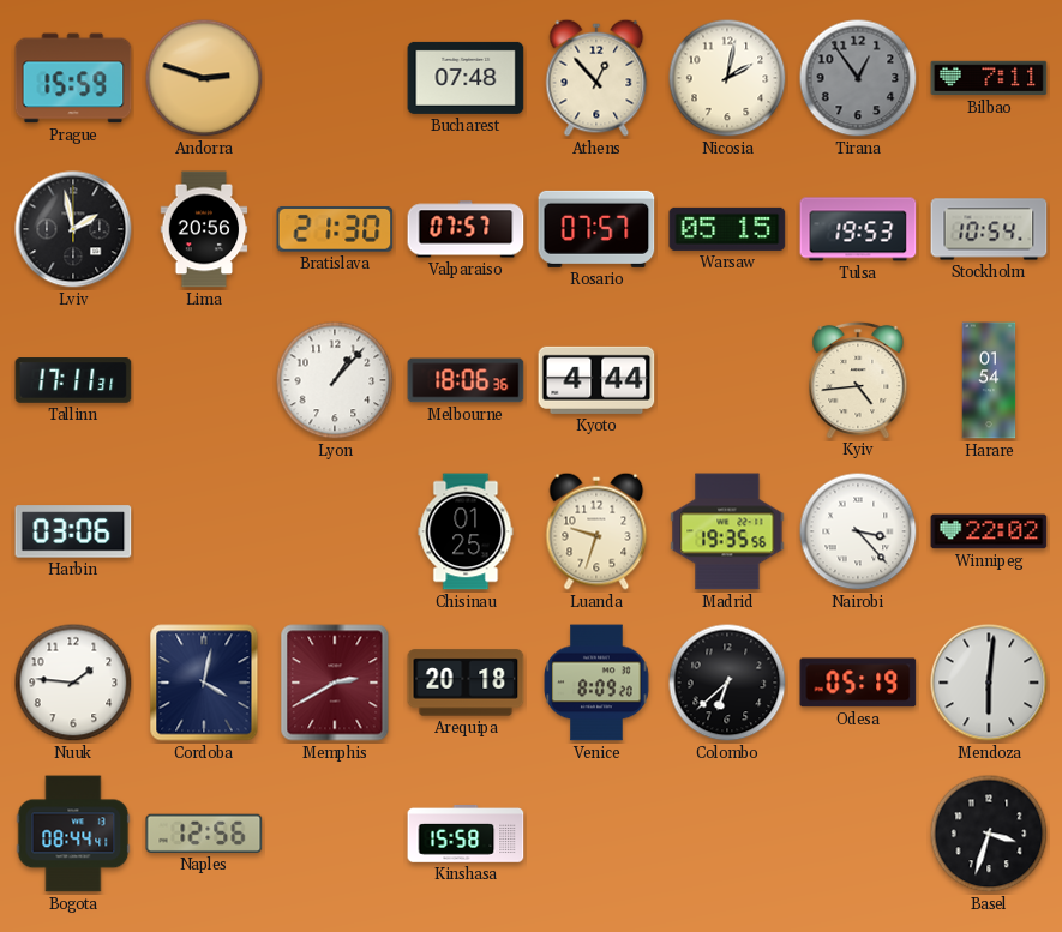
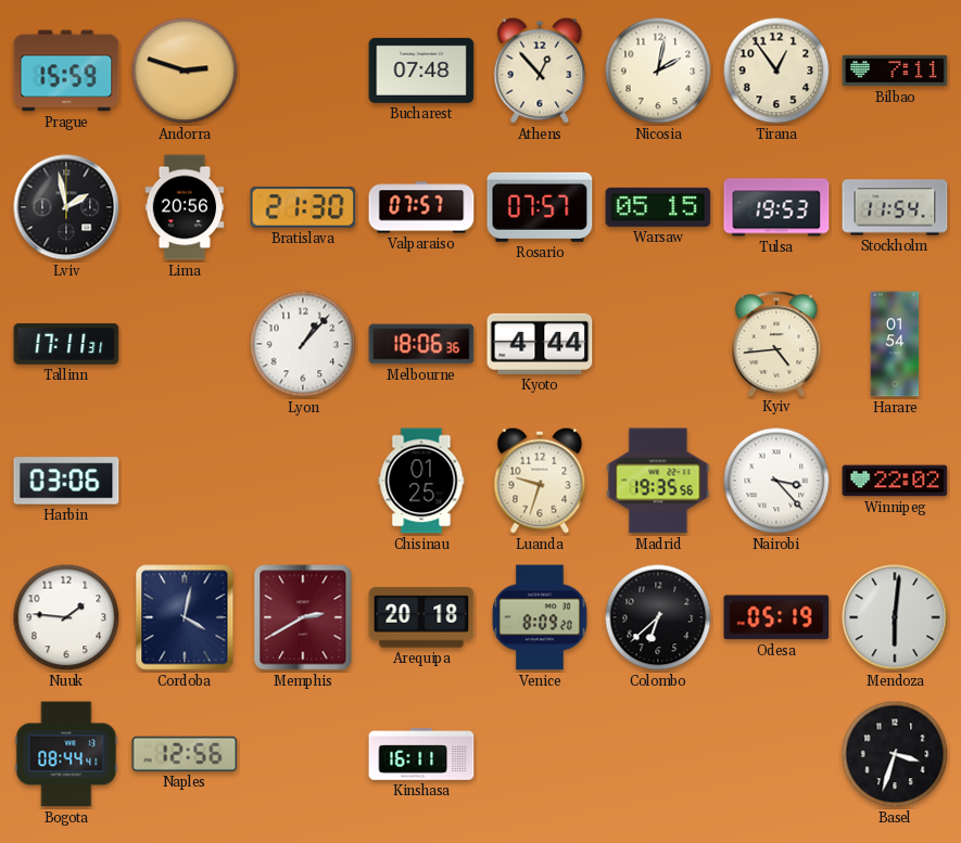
Tirana dial: grey -> cream (776, 71)
Stockholm: 10:54 -> 11:54 (895, 207)
Kinshasa: 15:58 -> 16:11 (421, 755)
